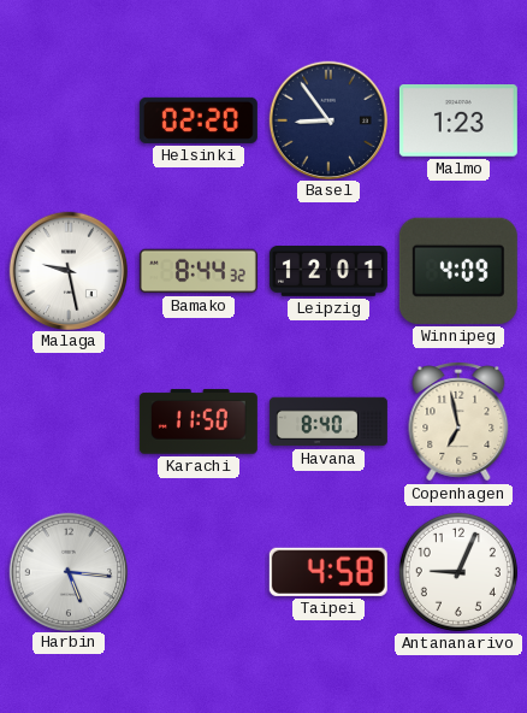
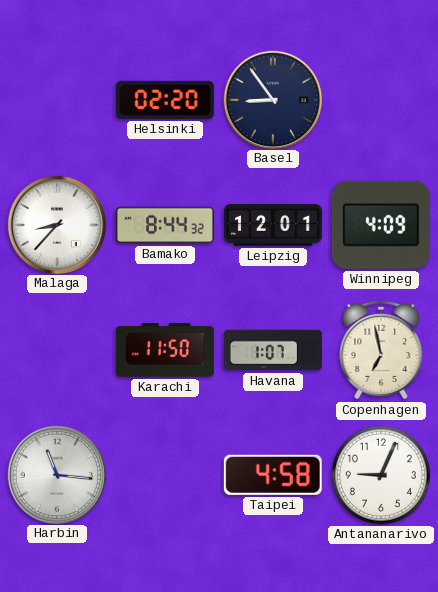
Malmo: 1:23 -> none (458, 122)
Malaga: 9:28 -> 8:37 (56, 224)
Havana: 8:40 -> 1:07 (273, 350)
Harbin: 5:16 -> 11:16 (56, 474)
